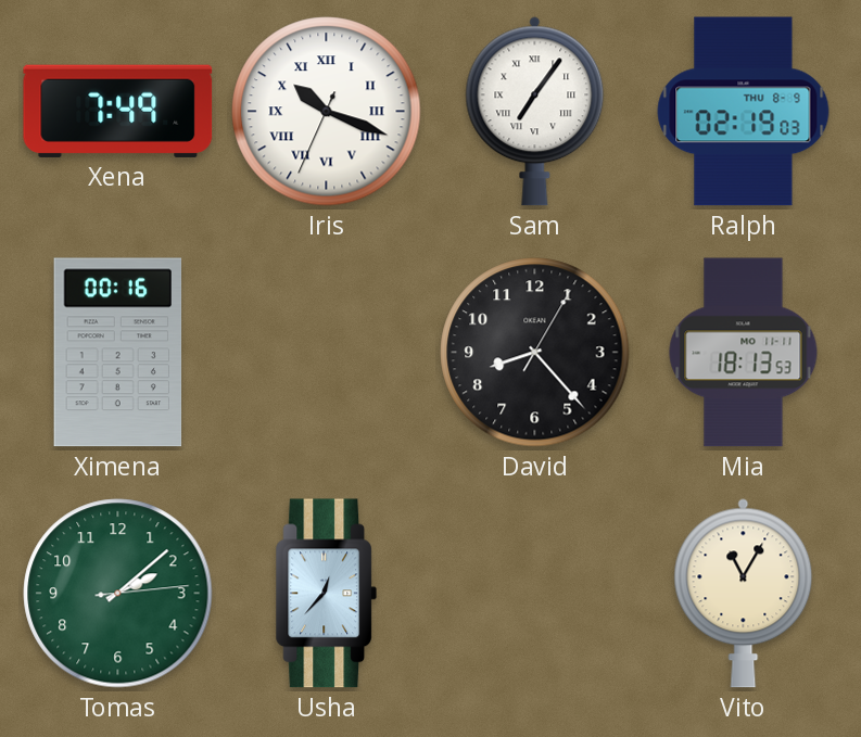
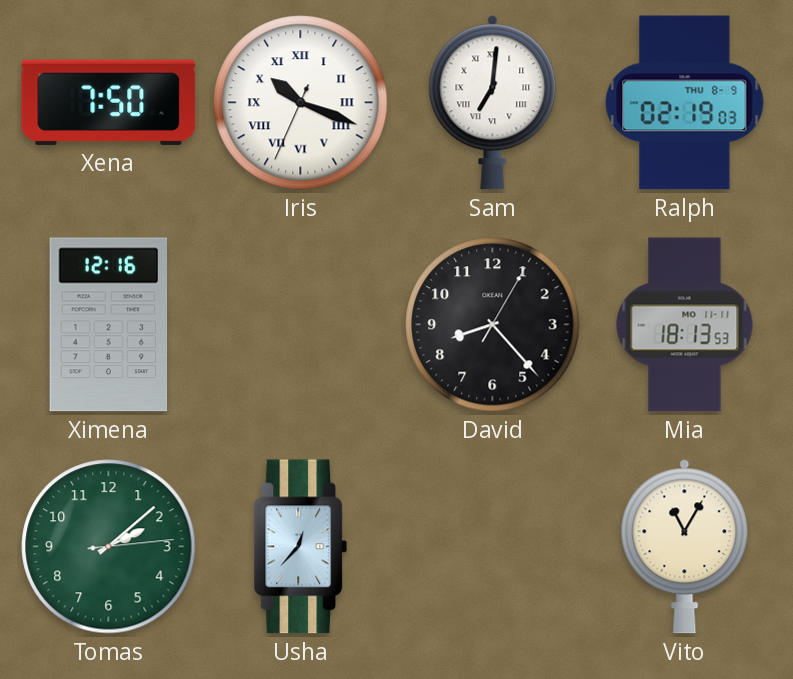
Xena: 7:49 -> 7:50 (109, 102)
Sam: 7:06 -> 7:01 (493, 103)
Ximena: 00:16 -> 12:16 (109, 325)
